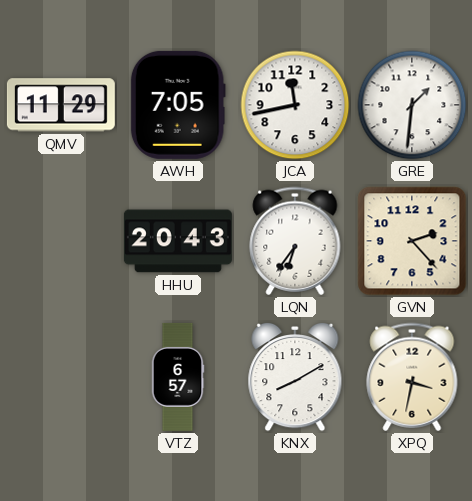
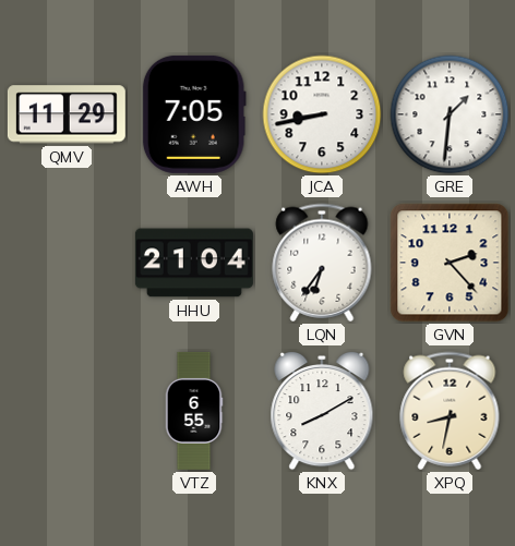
JCA: 11:43 -> 8:43 (322, 114)
HHU: 20:43 -> 21:04 (194, 263)
VTZ: 6:57 -> 6:55 (194, 411)
XPQ: 3:32 -> 8:32 (450, 411)
